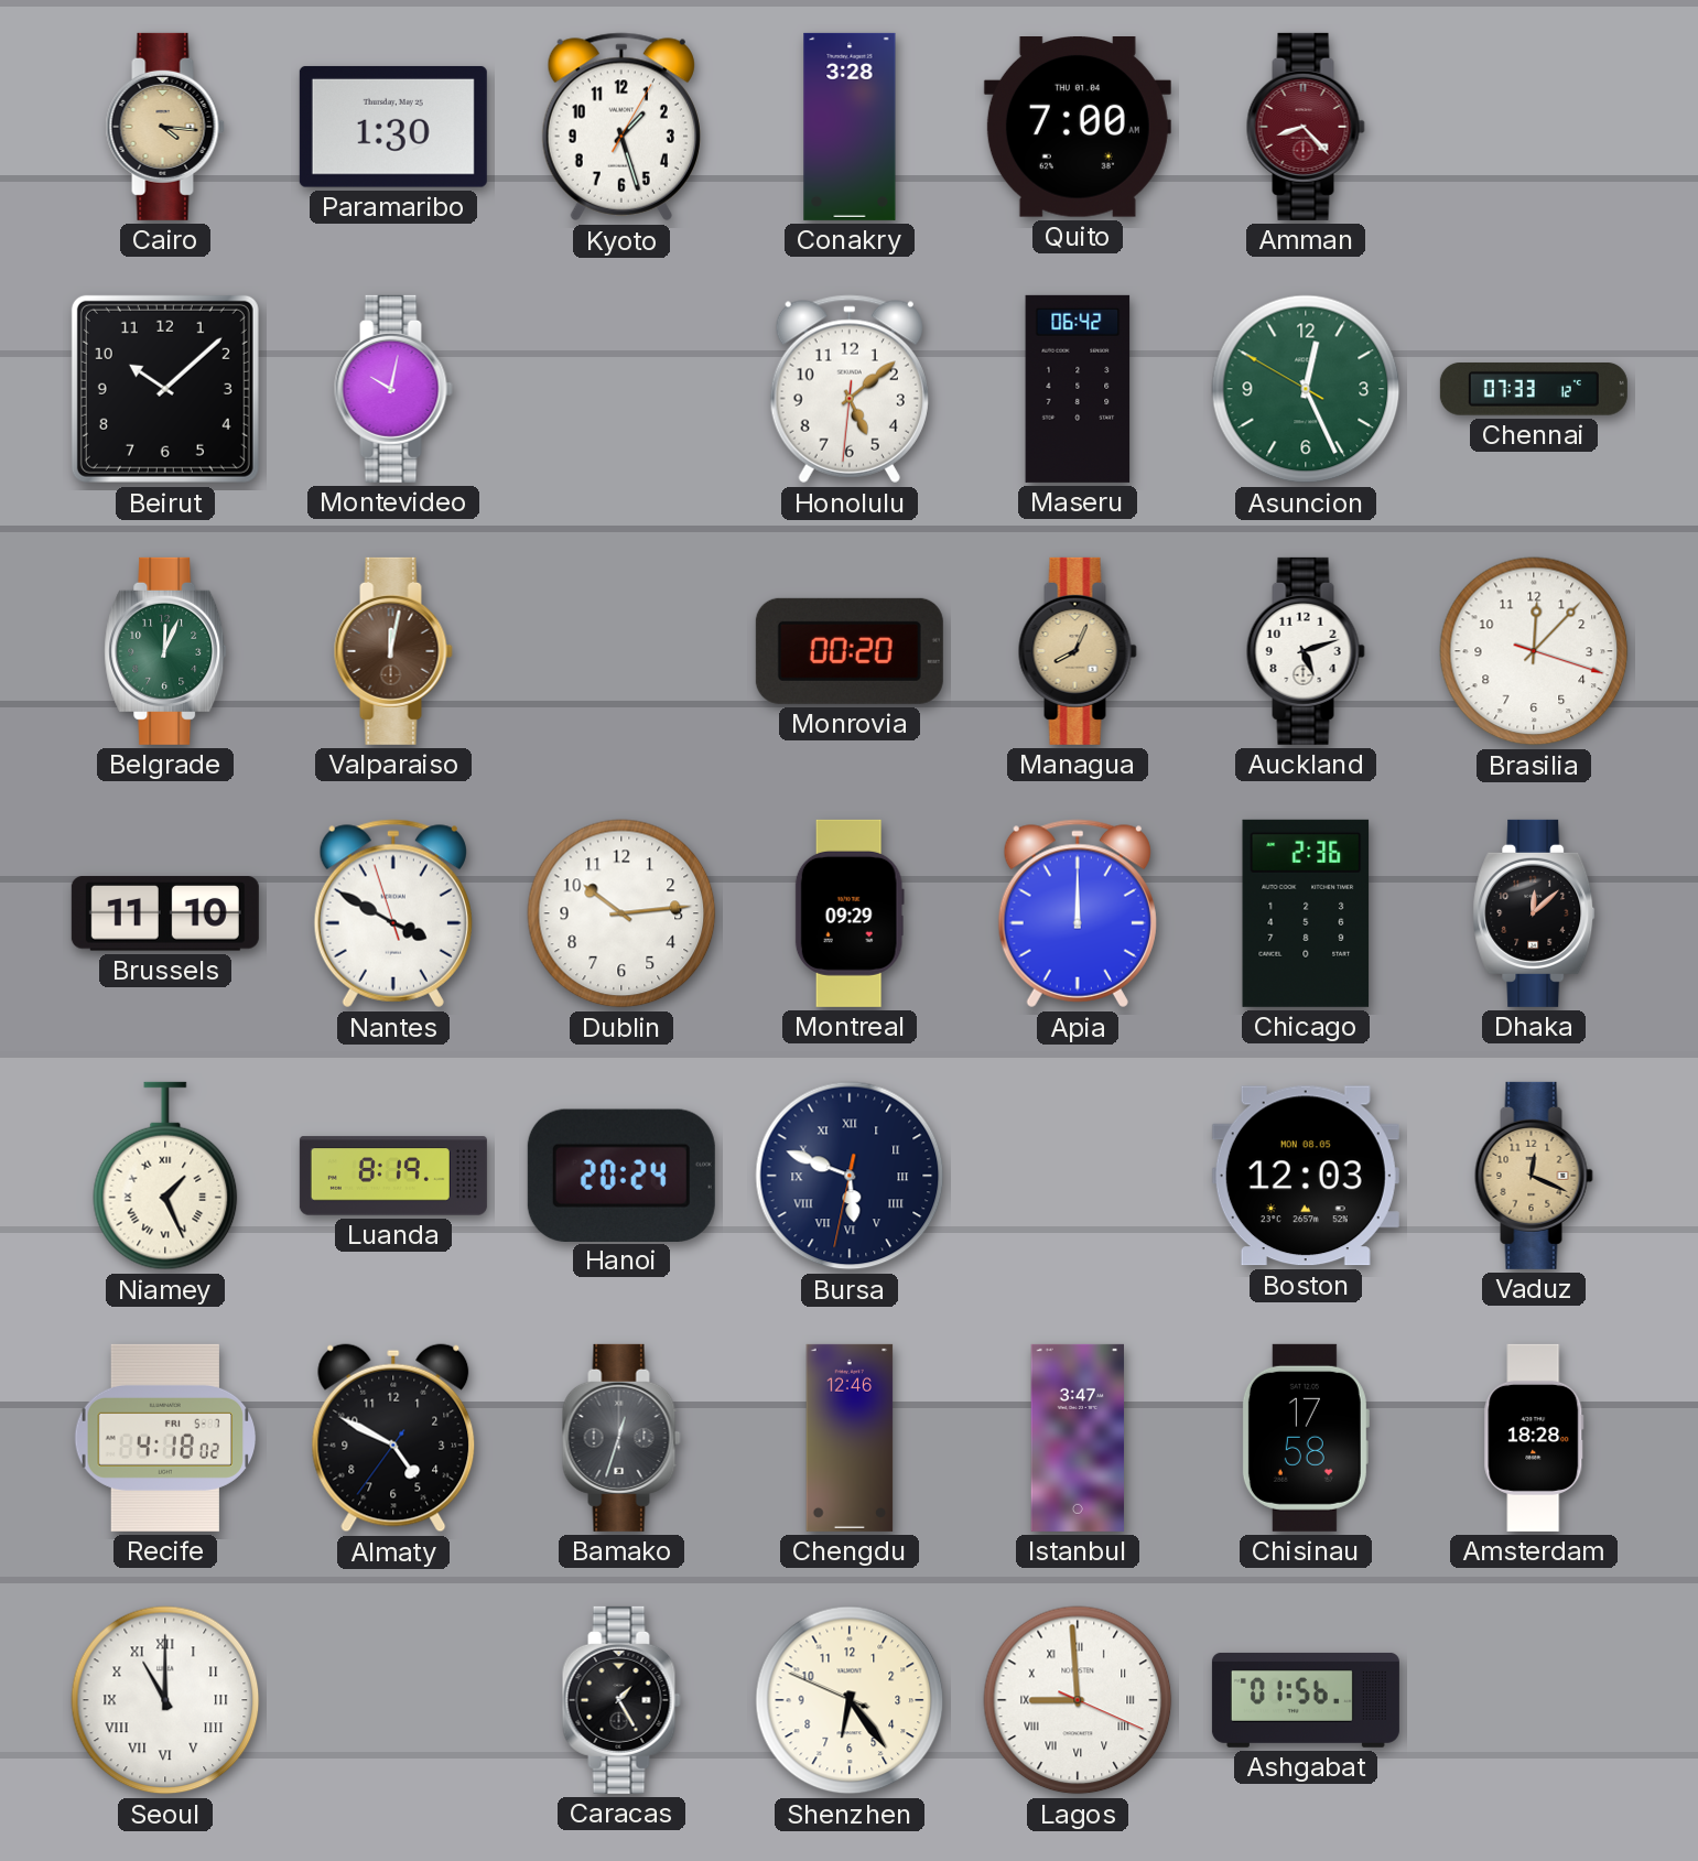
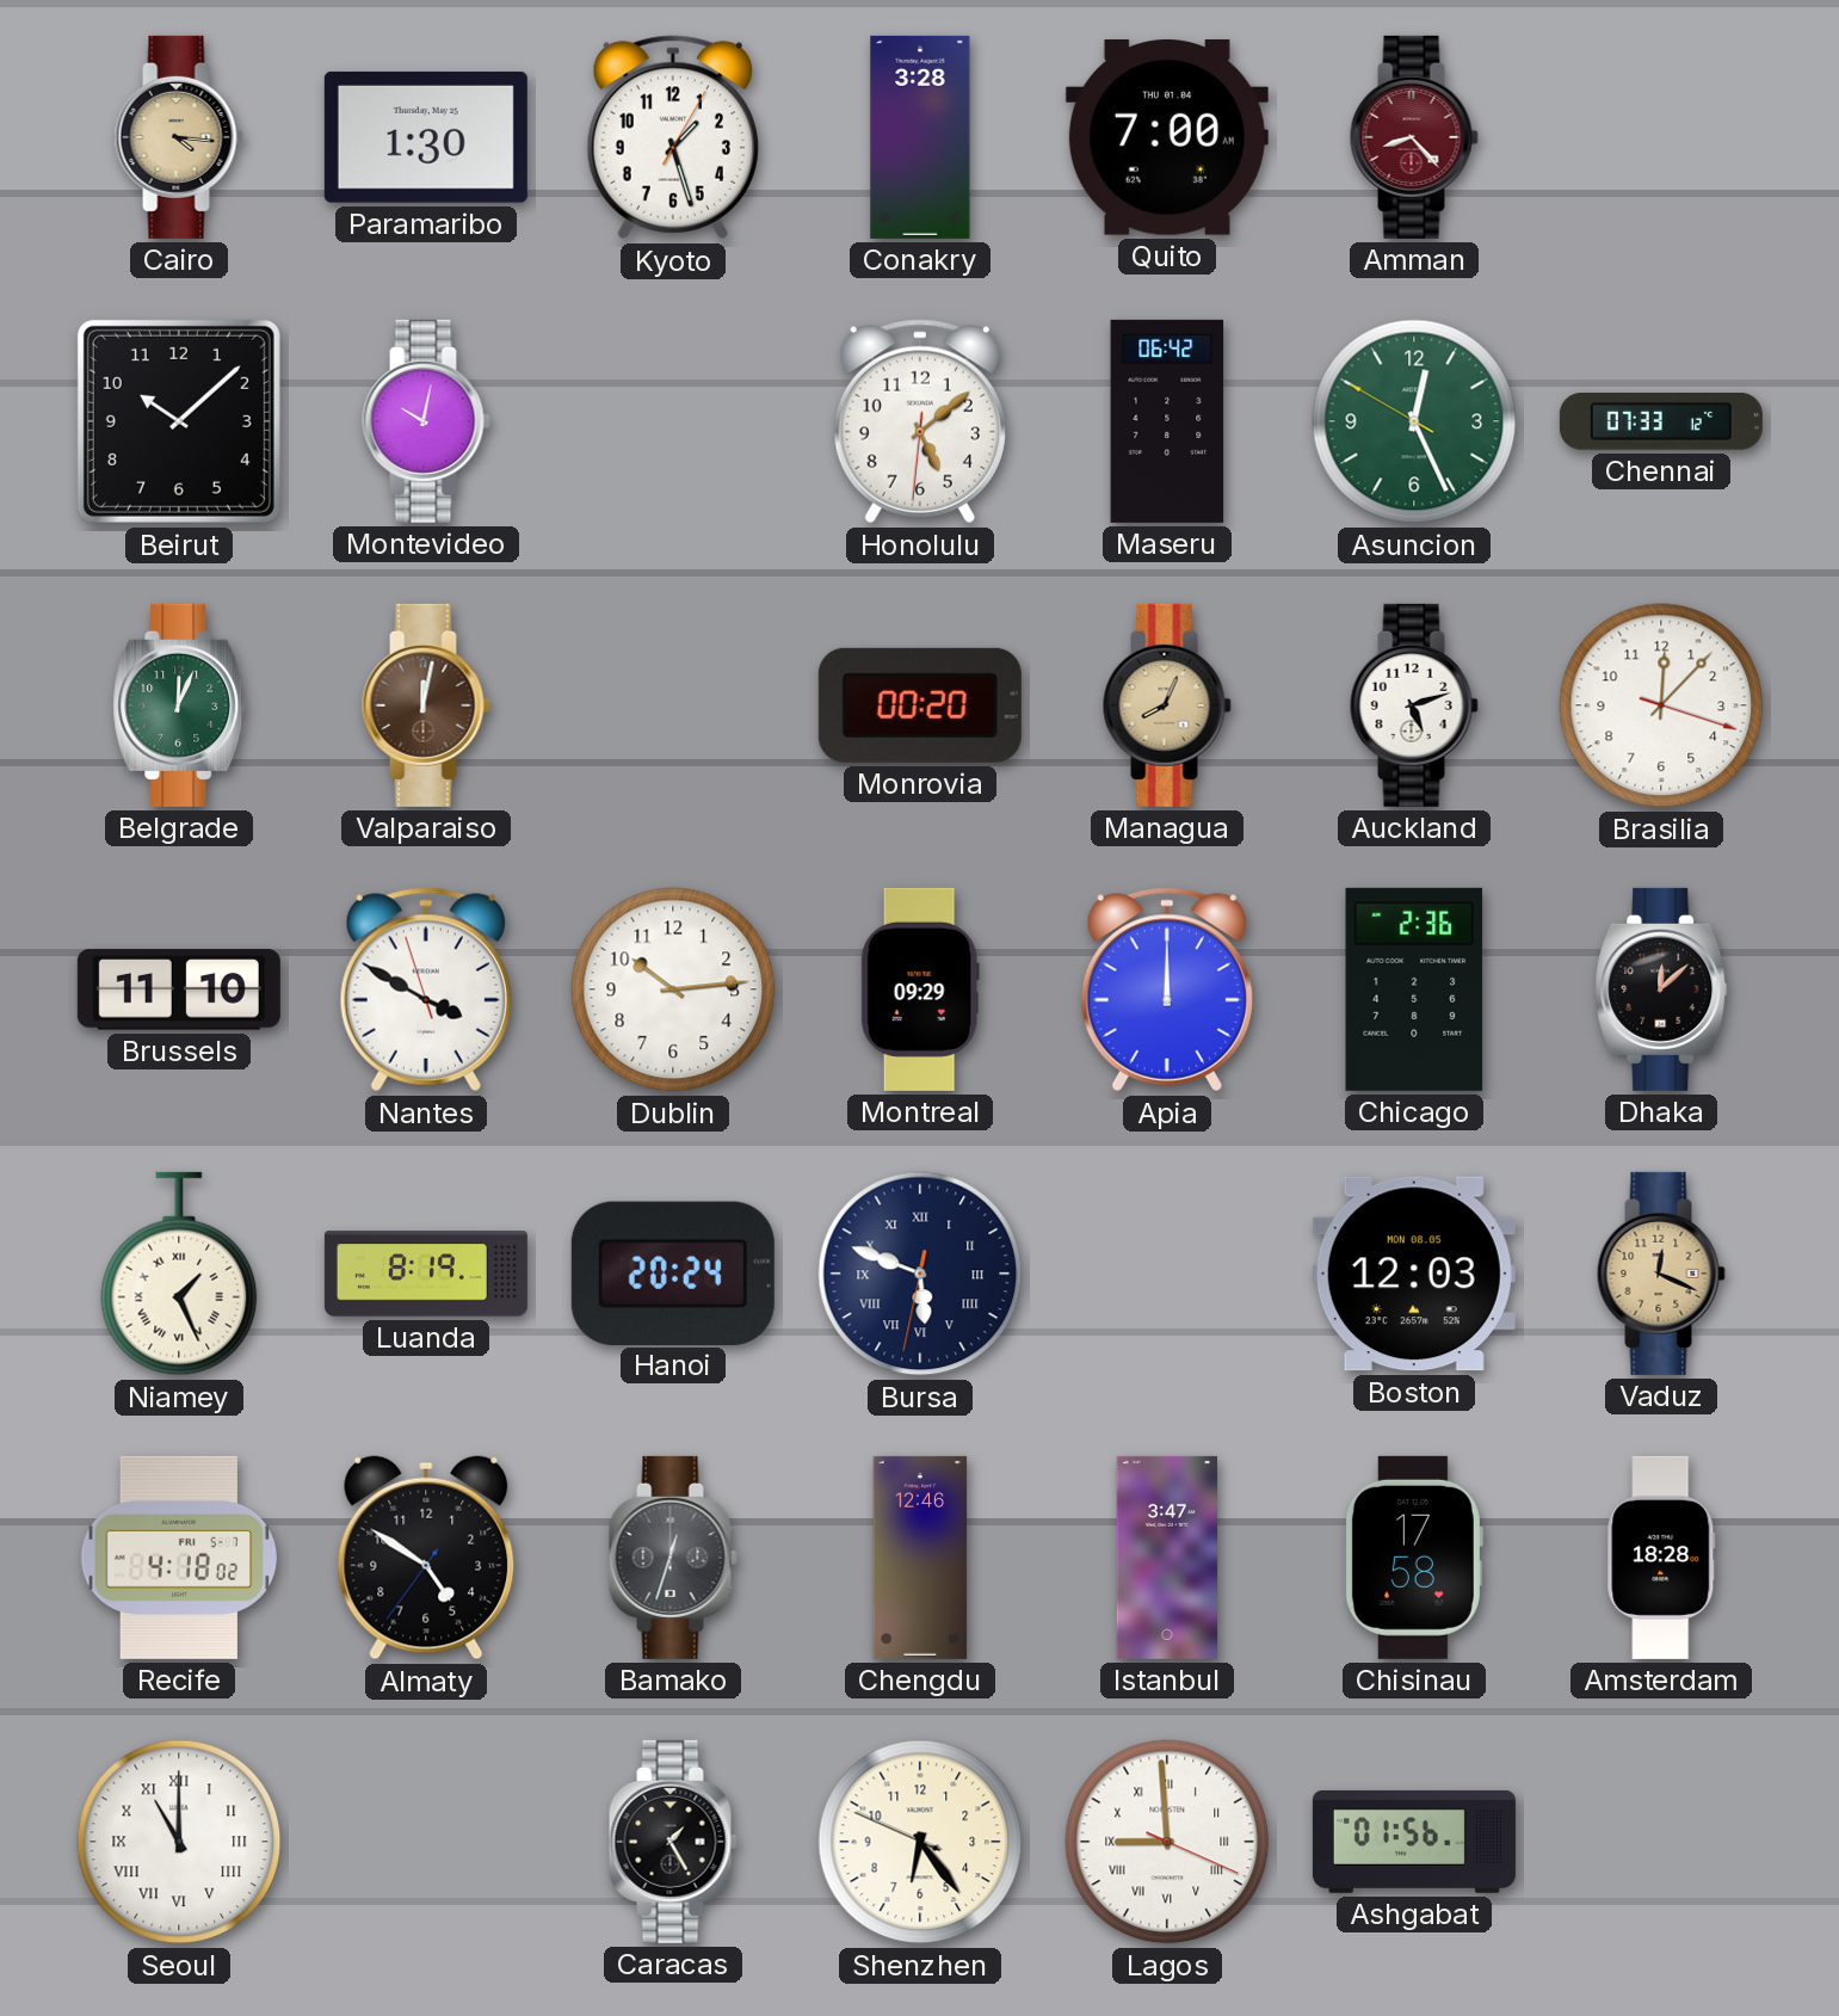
Almaty: 4:49 -> 4:50 (426, 1558)
